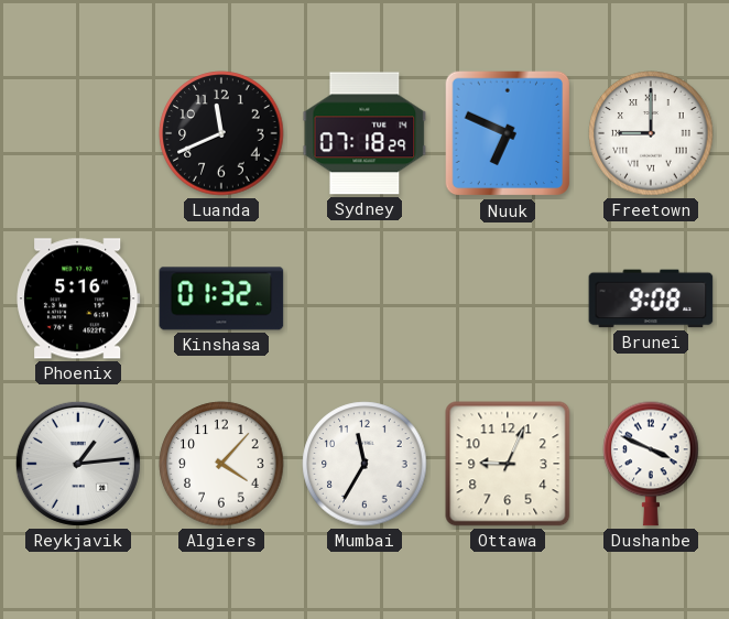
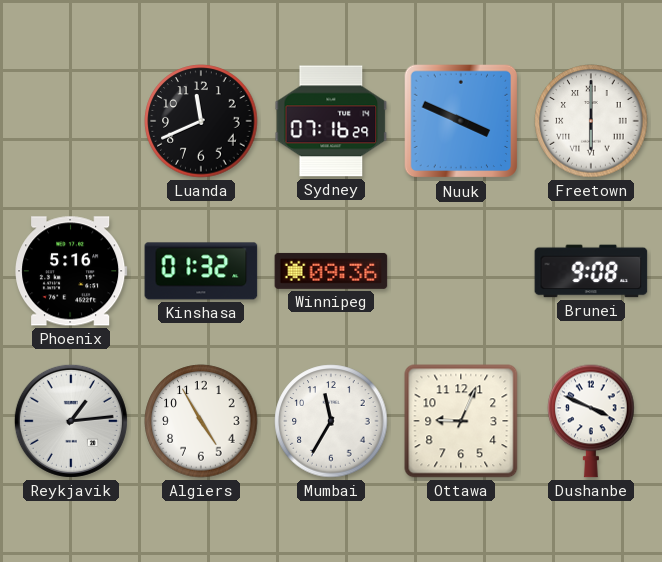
Sydney: 07:18 -> 07:16 (331, 121)
Nuuk: 6:49 -> 3:49 (461, 121)
Freetown: 9:00 -> 6:00 (591, 121)
Winnipeg: none -> 09:36 (331, 271)
Algiers: 4:07 -> 4:55 (201, 421)
